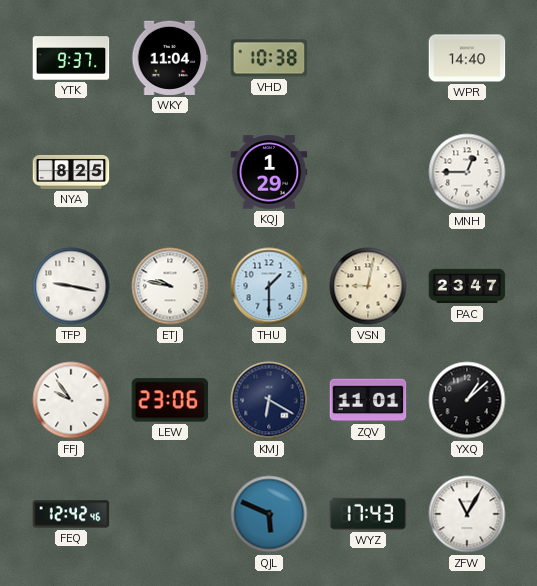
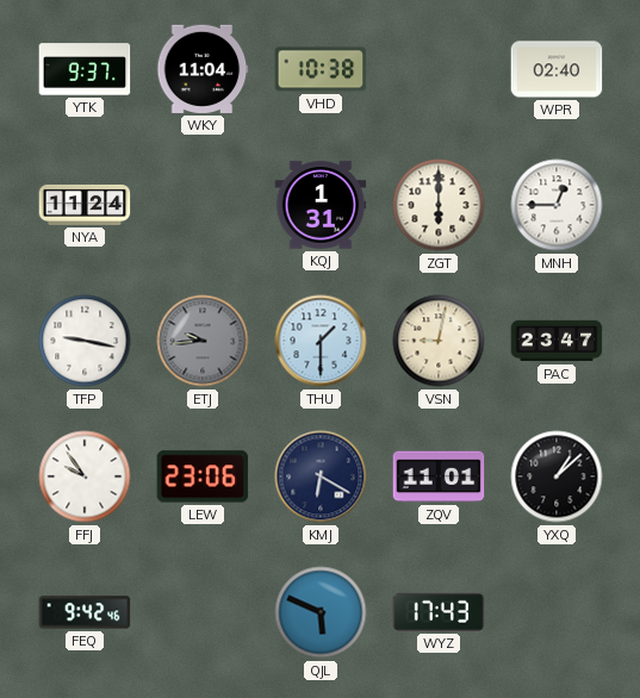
WPR: 14:40 -> 02:40 (557, 69)
NYA: 8:25 -> 11:24 (85, 205)
KQJ: 1:29 -> 1:31 (321, 205)
ZGT: none -> 6:00 (439, 205)
ETJ: 9:47 -> 9:44 (203, 341)
ETJ dial: white -> grey (203, 341)
FEQ: 12:42 -> 9:42 (85, 612)
ZFW: 11:05 -> none (467, 514)
